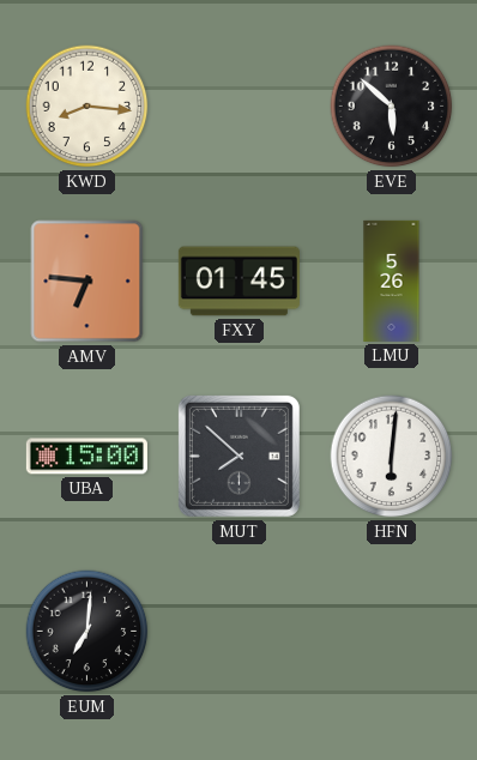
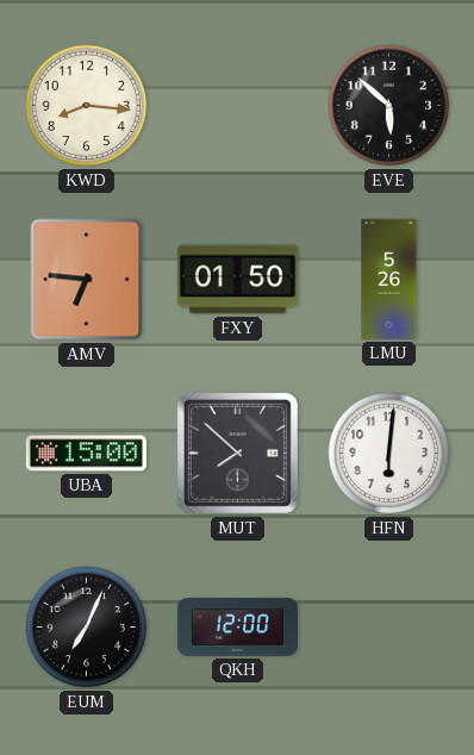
FXY: 01:45 -> 01:50 (237, 280)
EUM: 7:01 -> 7:04 (87, 628)
QKH: none -> 12:00 (237, 628)
